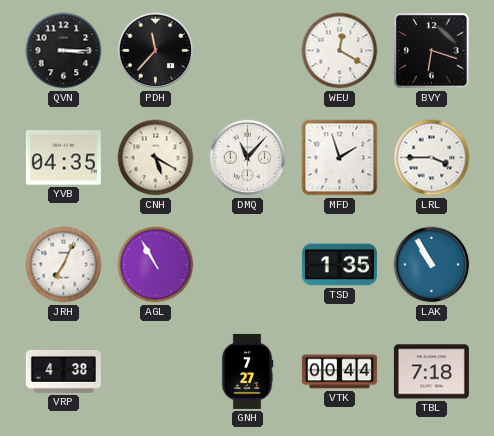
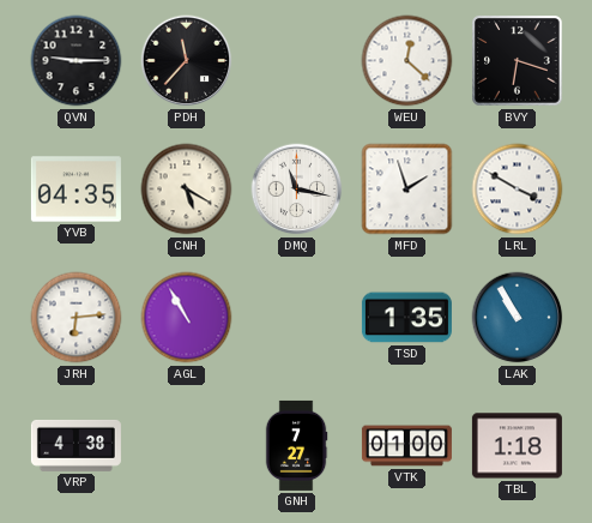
QVN: 3:15 -> 9:15 (77, 61)
WEU: 12:20 -> 12:22 (407, 61)
DMQ: 11:07 -> 11:17 (297, 190)
LRL: 3:45 -> 3:50 (518, 190)
JRH: 7:04 -> 6:14 (77, 318)
VTK: 00:44 -> 01:00 (406, 446)
TBL: 7:18 -> 1:18 (517, 446)
